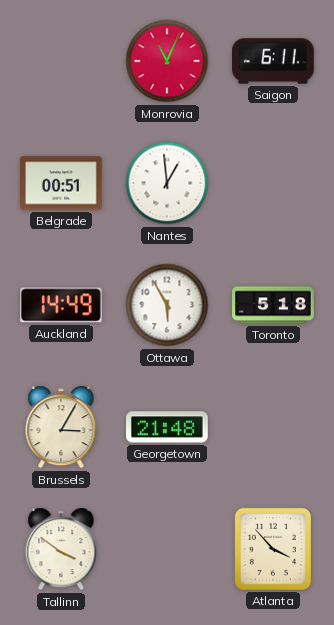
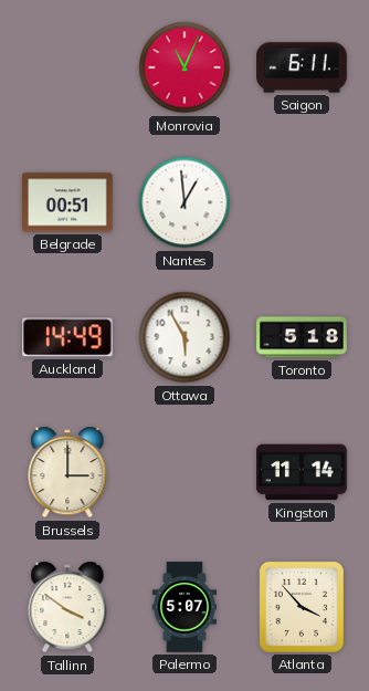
Brussels: 3:05 -> 3:00 (67, 472)
Georgetown: 21:48 -> none (168, 427)
Kingston: none -> 11:14 (302, 472)
Palermo: none -> 5:07 (184, 607)
